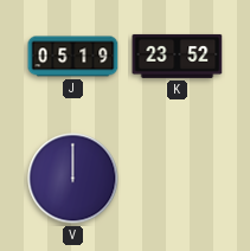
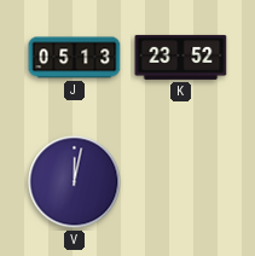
J: 05:19 -> 05:13 (75, 58)
V: 12:00 -> 12:02 (75, 182)
